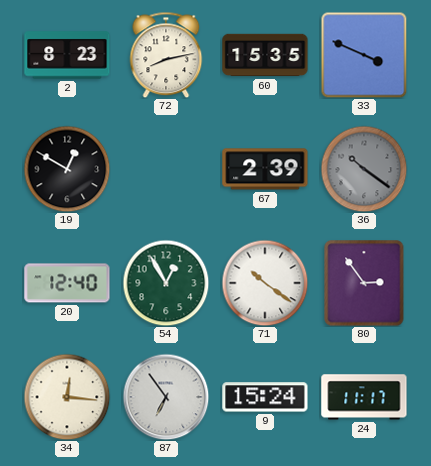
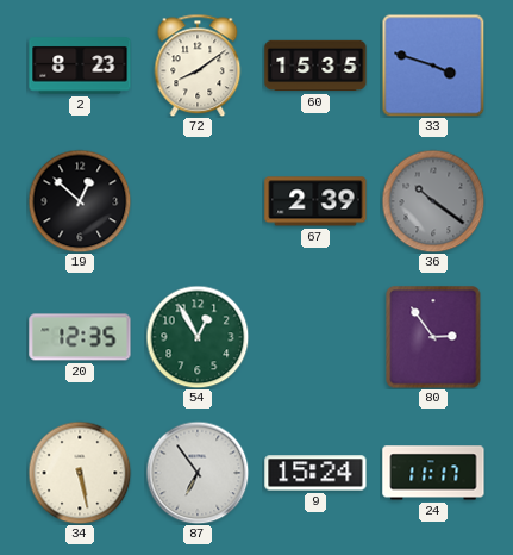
72: 8:13 -> 8:09 (198, 66)
33: 3:49 -> 3:48 (433, 66)
19: 12:50 -> 12:52 (80, 201)
20: 12:40 -> 12:35 (80, 337)
71: 10:21 -> none (265, 283)
34: 12:16 -> 5:28 (80, 473)
